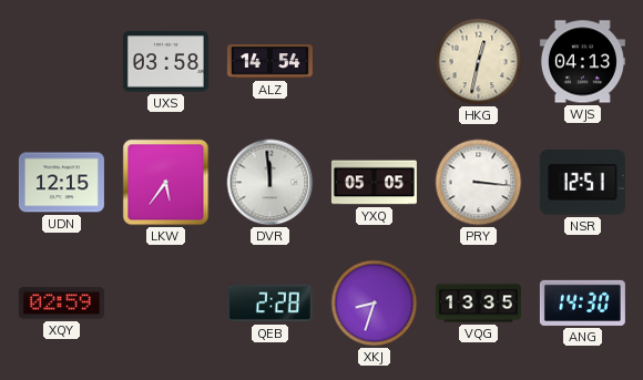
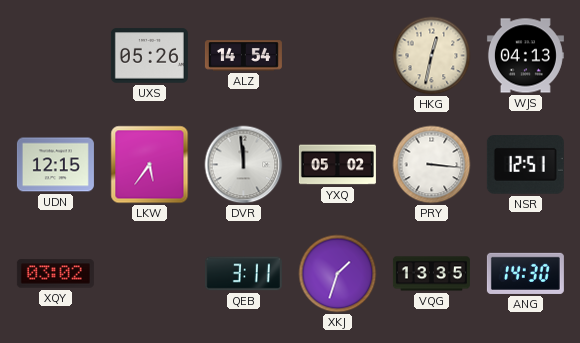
UXS: 03:58 -> 05:26 (149, 56)
YXQ: 05:05 -> 05:02 (337, 165)
XQY: 02:59 -> 03:02 (55, 274)
QEB: 2:28 -> 3:11 (243, 274)
XKJ: 8:33 -> 1:33 (338, 274)
